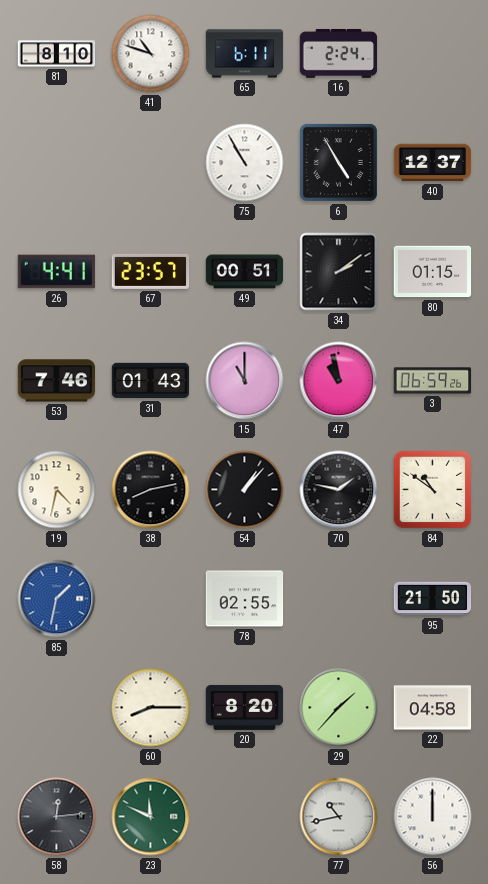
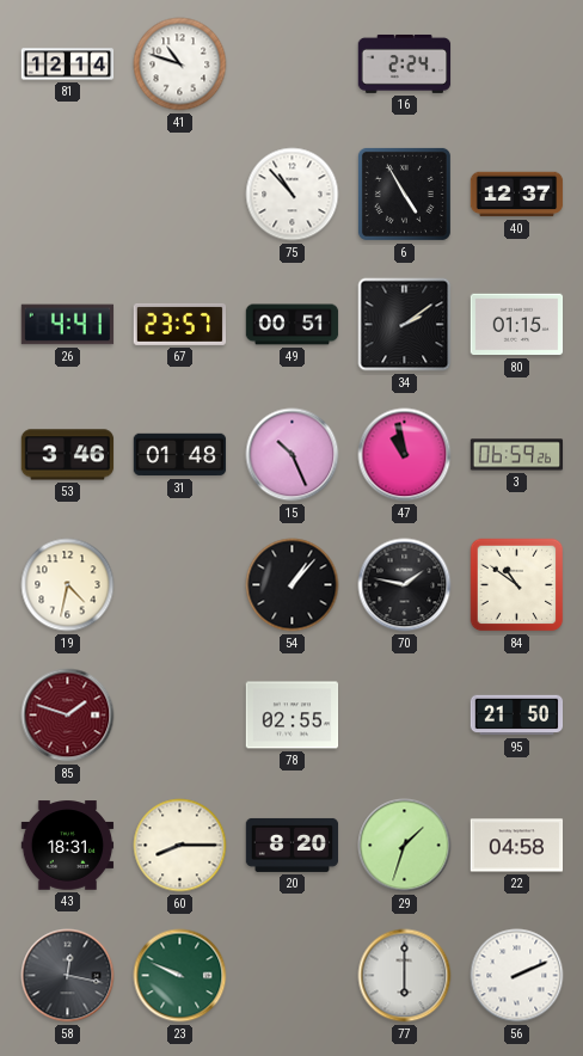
81: 8:10 -> 12:14 (68, 65)
65: 6:11 -> none (245, 54)
75: 10:55 -> 10:53 (293, 195)
53: 7:46 -> 3:46 (68, 455)
31: 01:43 -> 01:48 (180, 455)
15: 11:00 -> 10:26 (293, 455)
38: 8:13 -> none (151, 490)
85: 1:32 -> 1:48 (68, 716)
85 dial: blue -> burgundy (68, 716)
43: none -> 18:31 (68, 846)
29: 1:37 -> 1:33 (405, 846)
58: 12:14 -> 12:17 (68, 976)
23: 11:49 -> 9:49 (180, 976)
77: 10:43 -> 6:00 (405, 976)
56: 12:00 -> 2:11 (517, 976)
